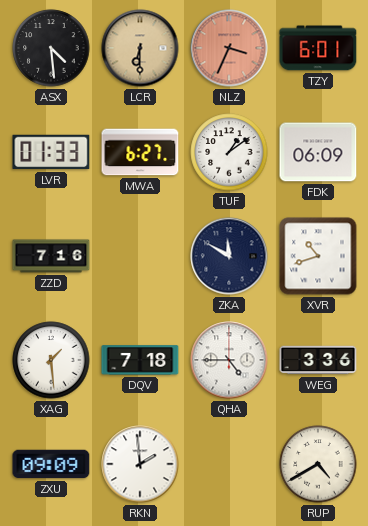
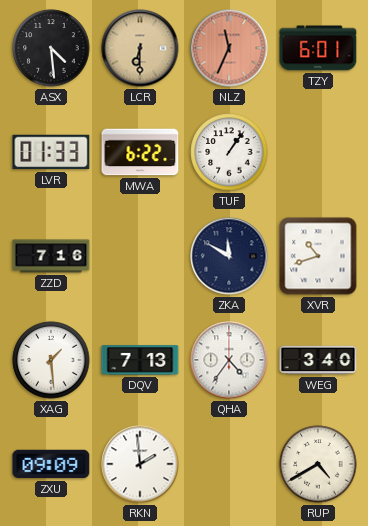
NLZ: 3:34 -> 11:34 (229, 48)
MWA: 6:27 -> 6:22 (140, 152)
TUF: 1:09 -> 1:06 (229, 152)
FDK: 06:09 -> none (318, 152)
DQV: 7:18 -> 7:13 (140, 360)
QHA: 4:45 -> 4:36 (229, 360)
WEG: 3:36 -> 3:40 (318, 360)
